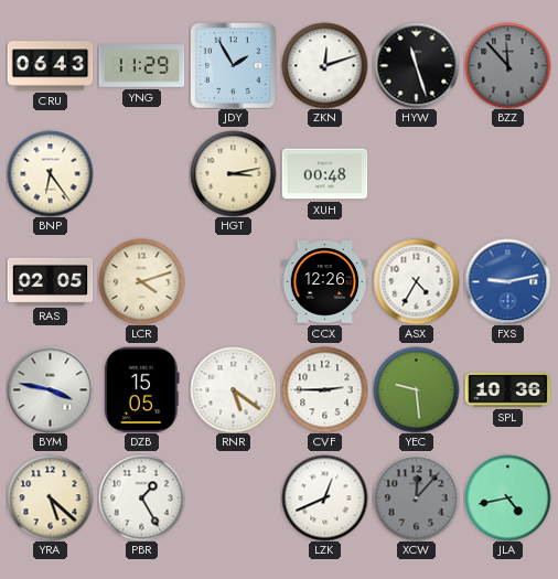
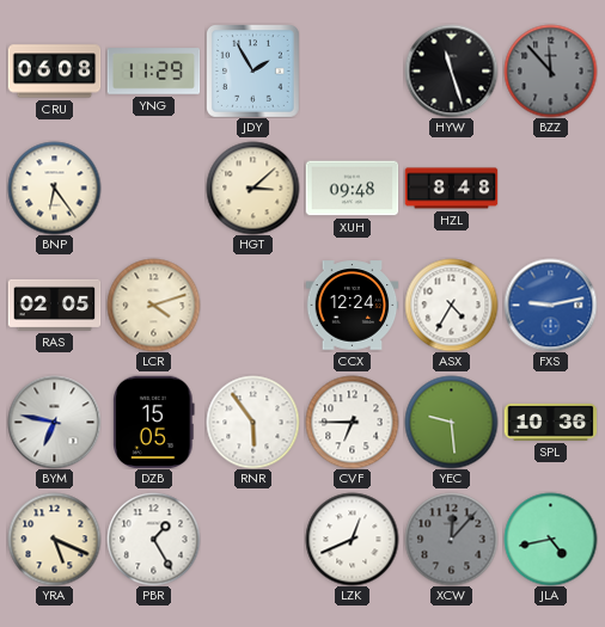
CRU: 06:43 -> 06:08 (54, 72)
ZKN: 12:12 -> none (324, 65)
HGT: 3:13 -> 3:08 (252, 188)
XUH: 00:48 -> 09:48 (352, 189)
HZL: none -> 8:48 (451, 189)
CCX: 12:26 -> 12:24 (352, 306)
BYM: 3:47 -> 6:47 (54, 422)
RNR: 5:21 -> 5:54 (252, 422)
CVF: 2:45 -> 6:45 (352, 422)
YRA: 5:22 -> 5:19 (54, 539)
